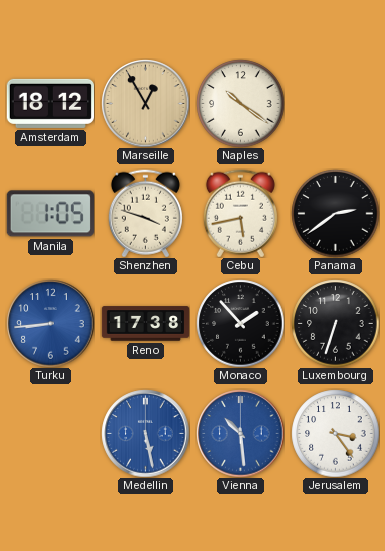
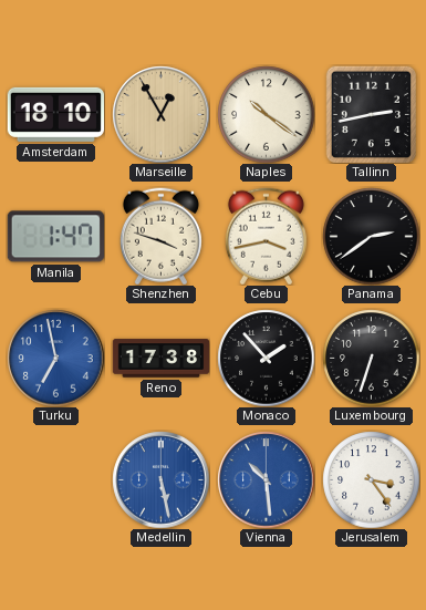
Amsterdam: 18:12 -> 18:10 (55, 114)
Tallinn: none -> 2:43 (372, 114)
Manila: 1:05 -> 1:47 (55, 237)
Cebu: 5:43 -> 3:43 (266, 236)
Turku: 8:44 -> 6:58 (55, 358)
